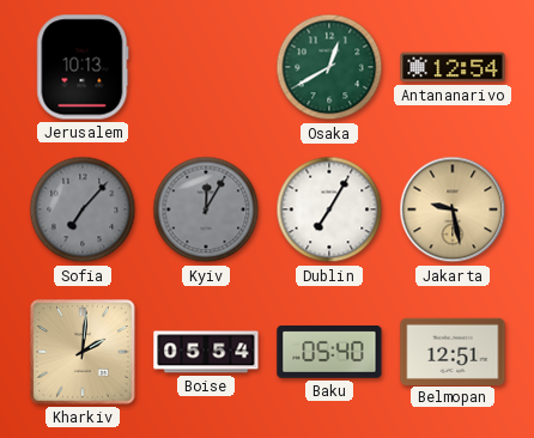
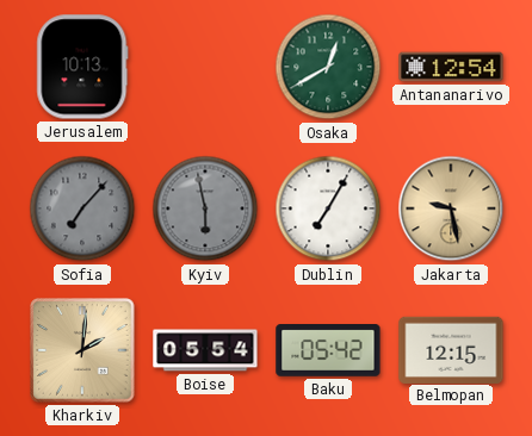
Kyiv: 12:05 -> 5:58 (205, 208)
Baku: 05:40 -> 05:42 (328, 350)
Belmopan: 12:51 -> 12:15 (451, 349)
